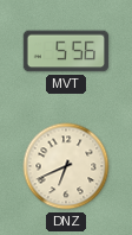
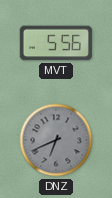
DNZ dial: cream -> grey (56, 140)
